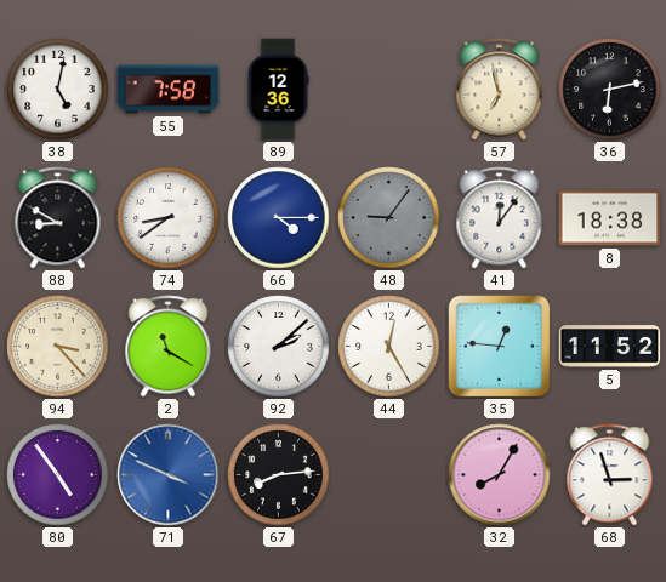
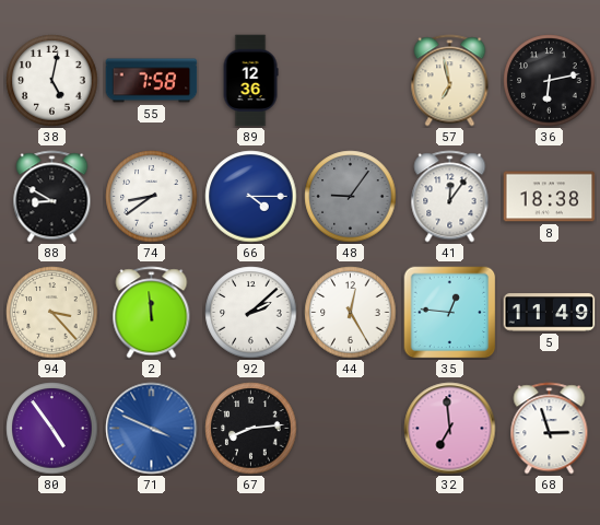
2: 11:20 -> 11:59 (152, 313)
5: 11:52 -> 11:49 (550, 313)
32: 8:05 -> 6:59 (450, 429)
